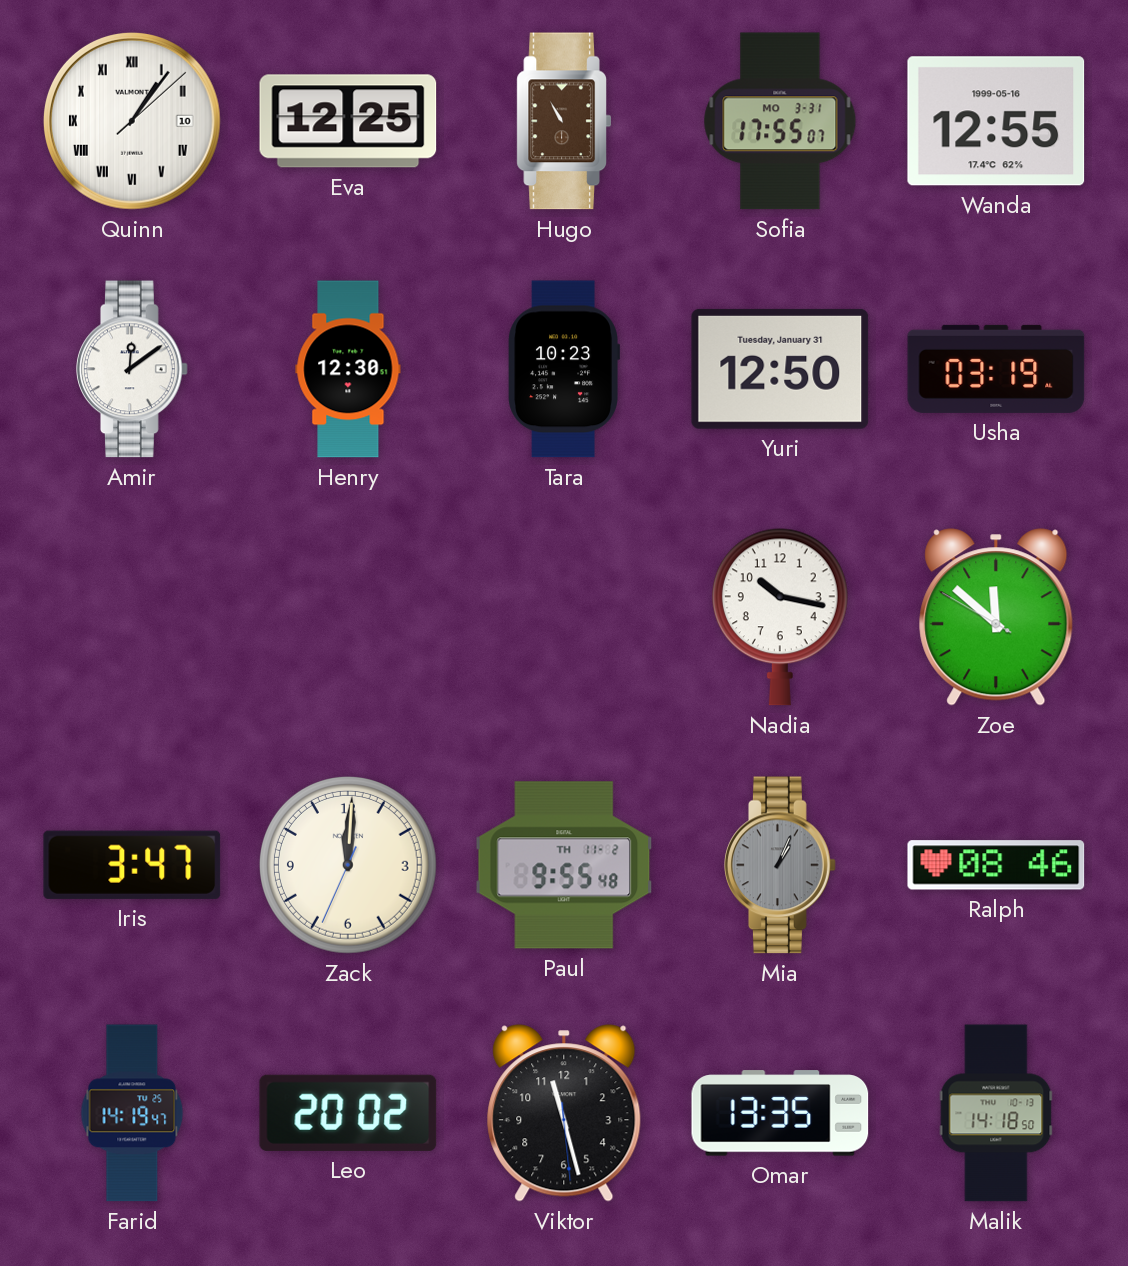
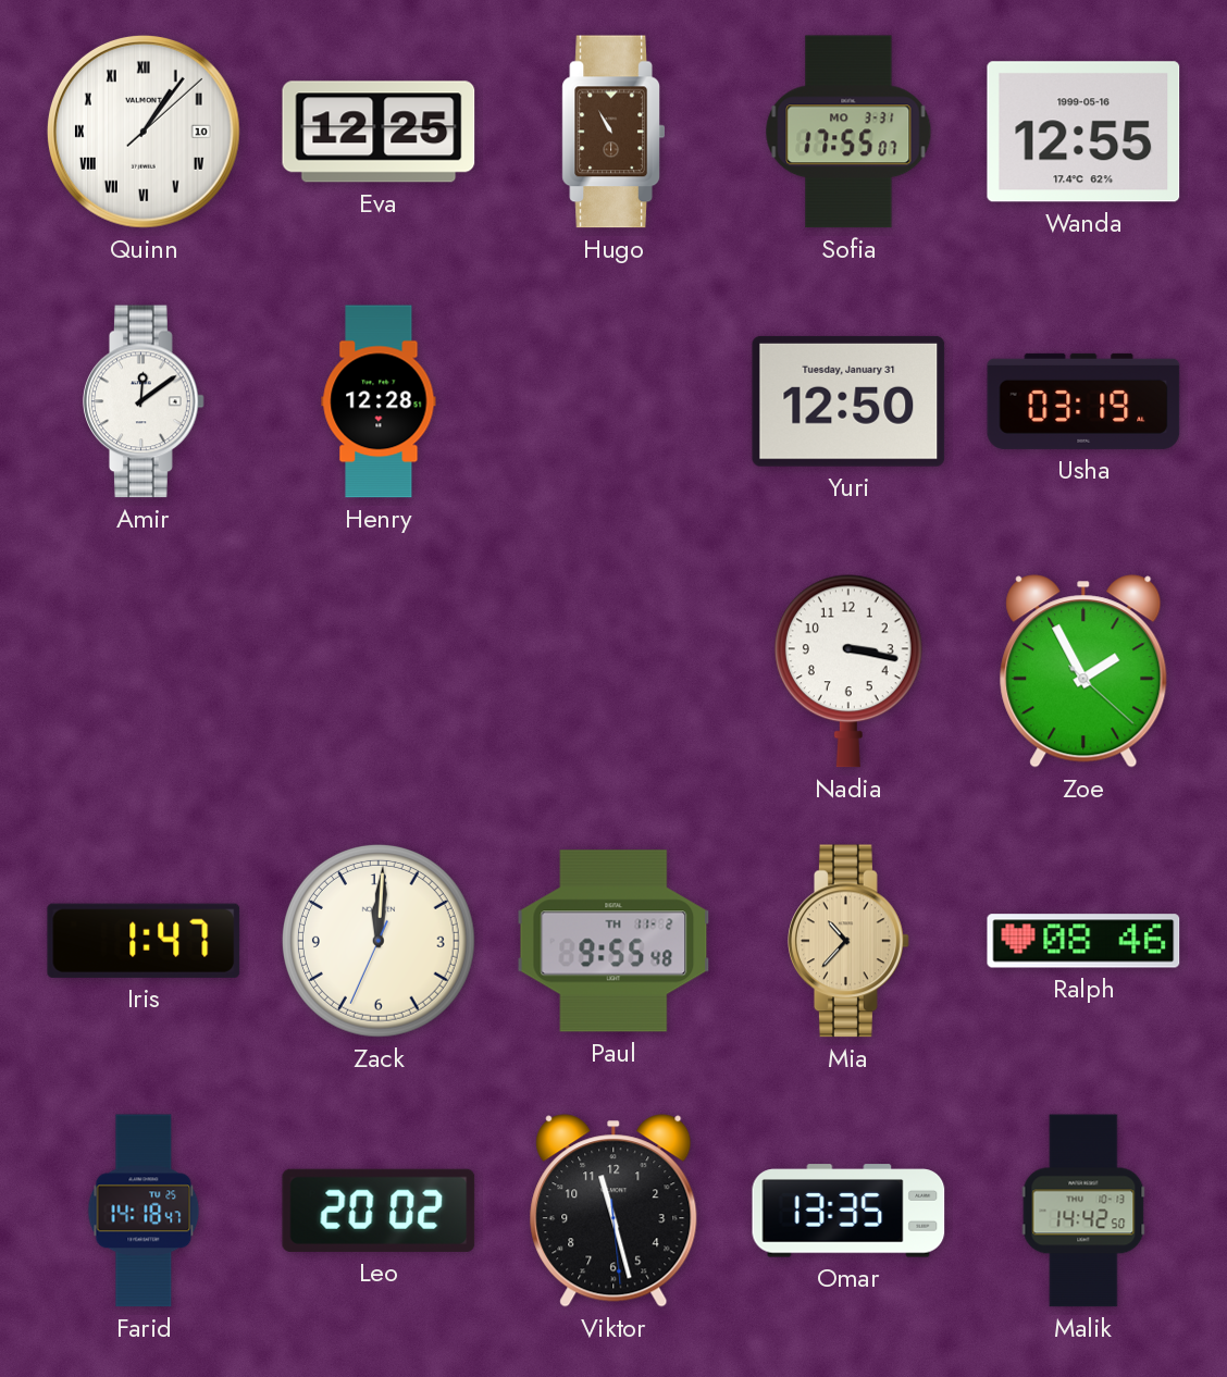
Henry: 12:30 -> 12:28 (379, 401)
Tara: 10:23 -> none (563, 369)
Nadia: 10:17 -> 3:17 (848, 671)
Zoe: 11:51 -> 1:55 (1083, 671)
Iris: 3:47 -> 1:47 (144, 941)
Mia: 1:04 -> 10:37 (850, 941)
Mia dial: grey -> champagne (850, 941)
Farid: 14:19 -> 14:18 (144, 1211)
Malik: 14:18 -> 14:42 (1083, 1211)
